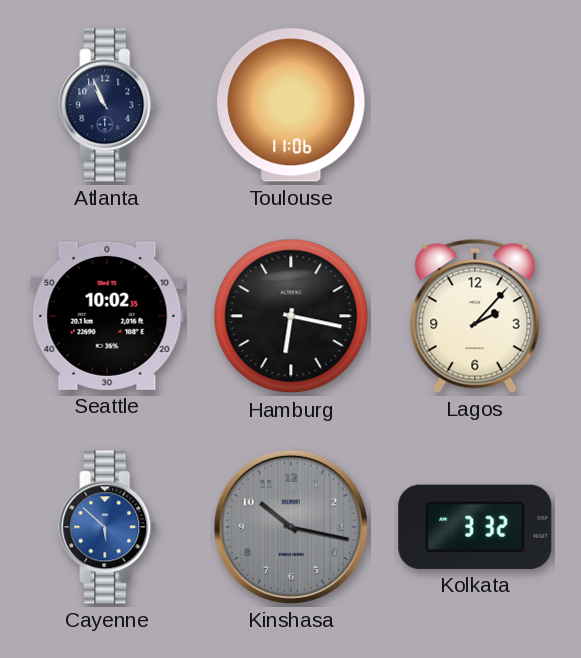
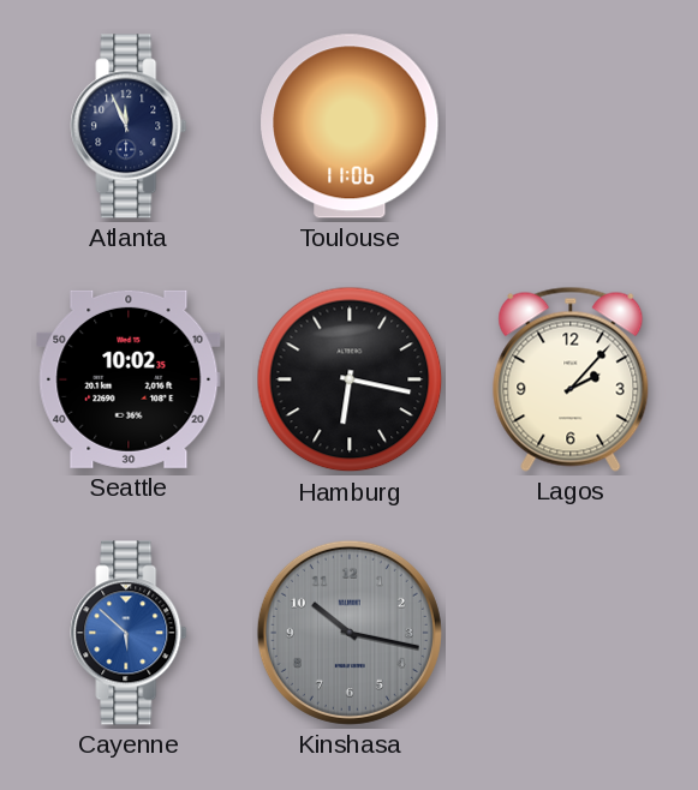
Atlanta: 10:56 -> 11:56 (129, 126)
Kolkata: 3:32 -> none (475, 527)
